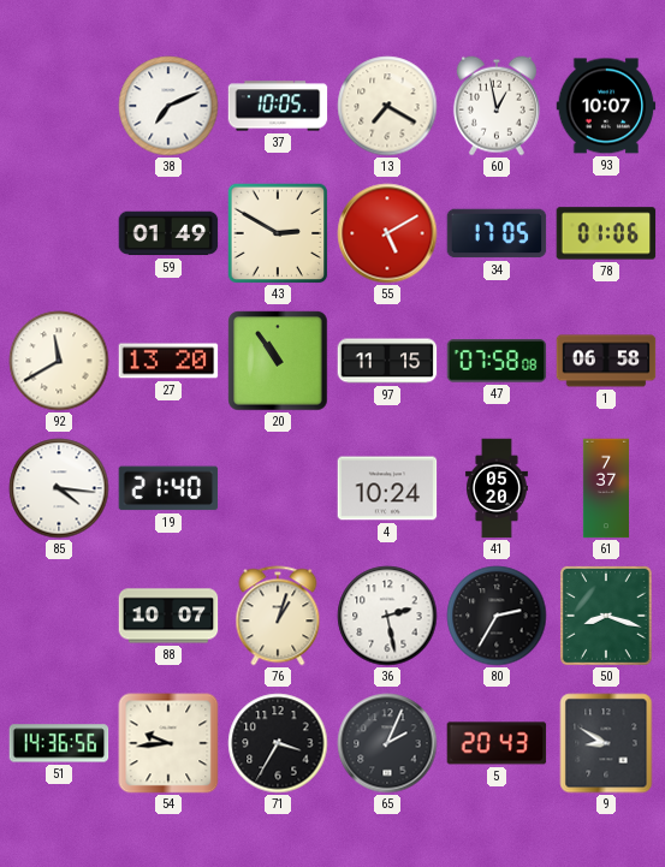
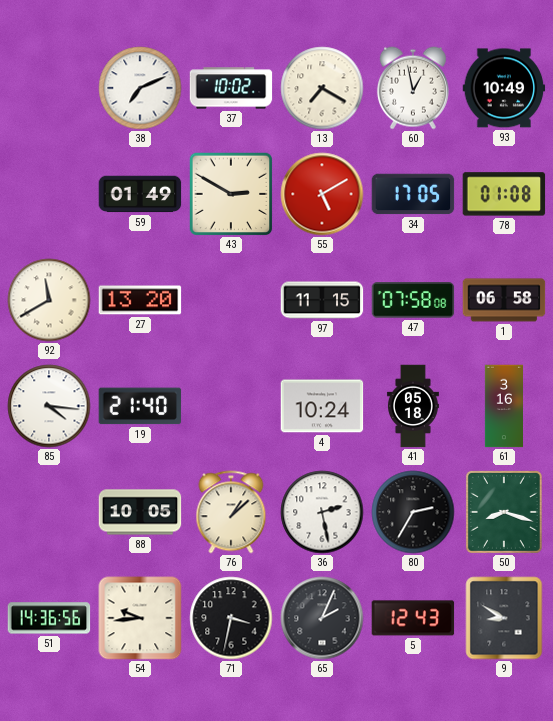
37: 10:05 -> 10:02 (231, 88)
93: 10:07 -> 10:49 (504, 88)
78: 01:06 -> 01:08 (504, 194)
20: 10:54 -> none (278, 361)
41: 05:20 -> 05:18 (413, 406)
61: 7:37 -> 3:16 (503, 406)
88: 10:07 -> 10:05 (140, 512)
76: 1:03 -> 1:08 (231, 512)
71: 3:35 -> 3:32 (231, 618)
5: 20:43 -> 12:43 (413, 618)
